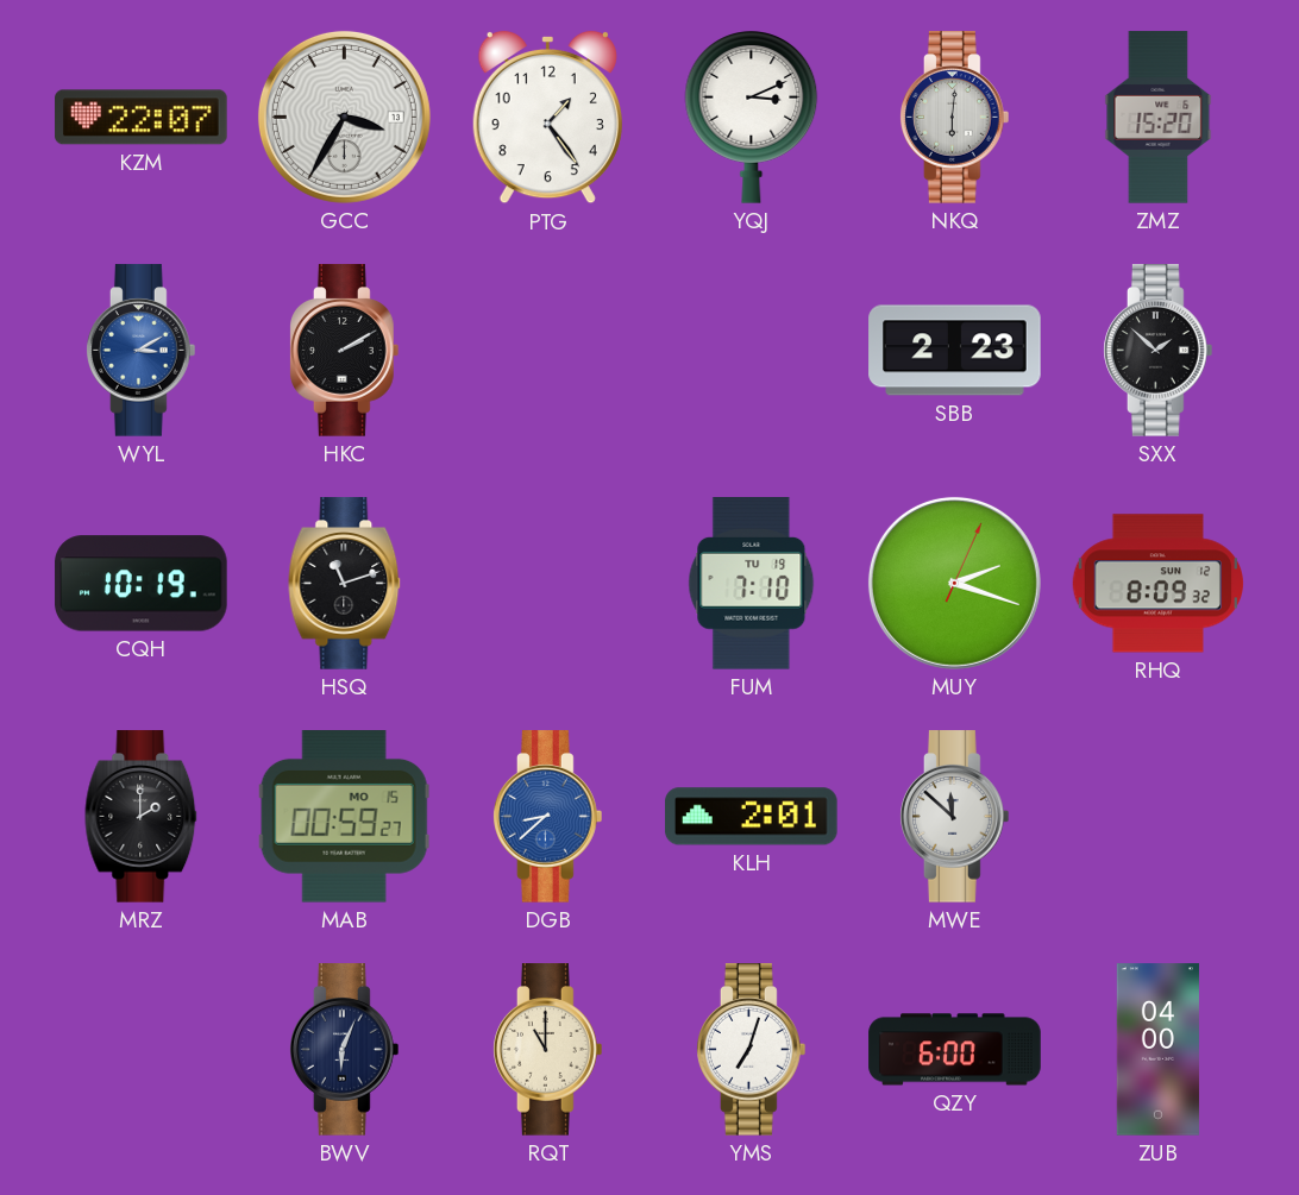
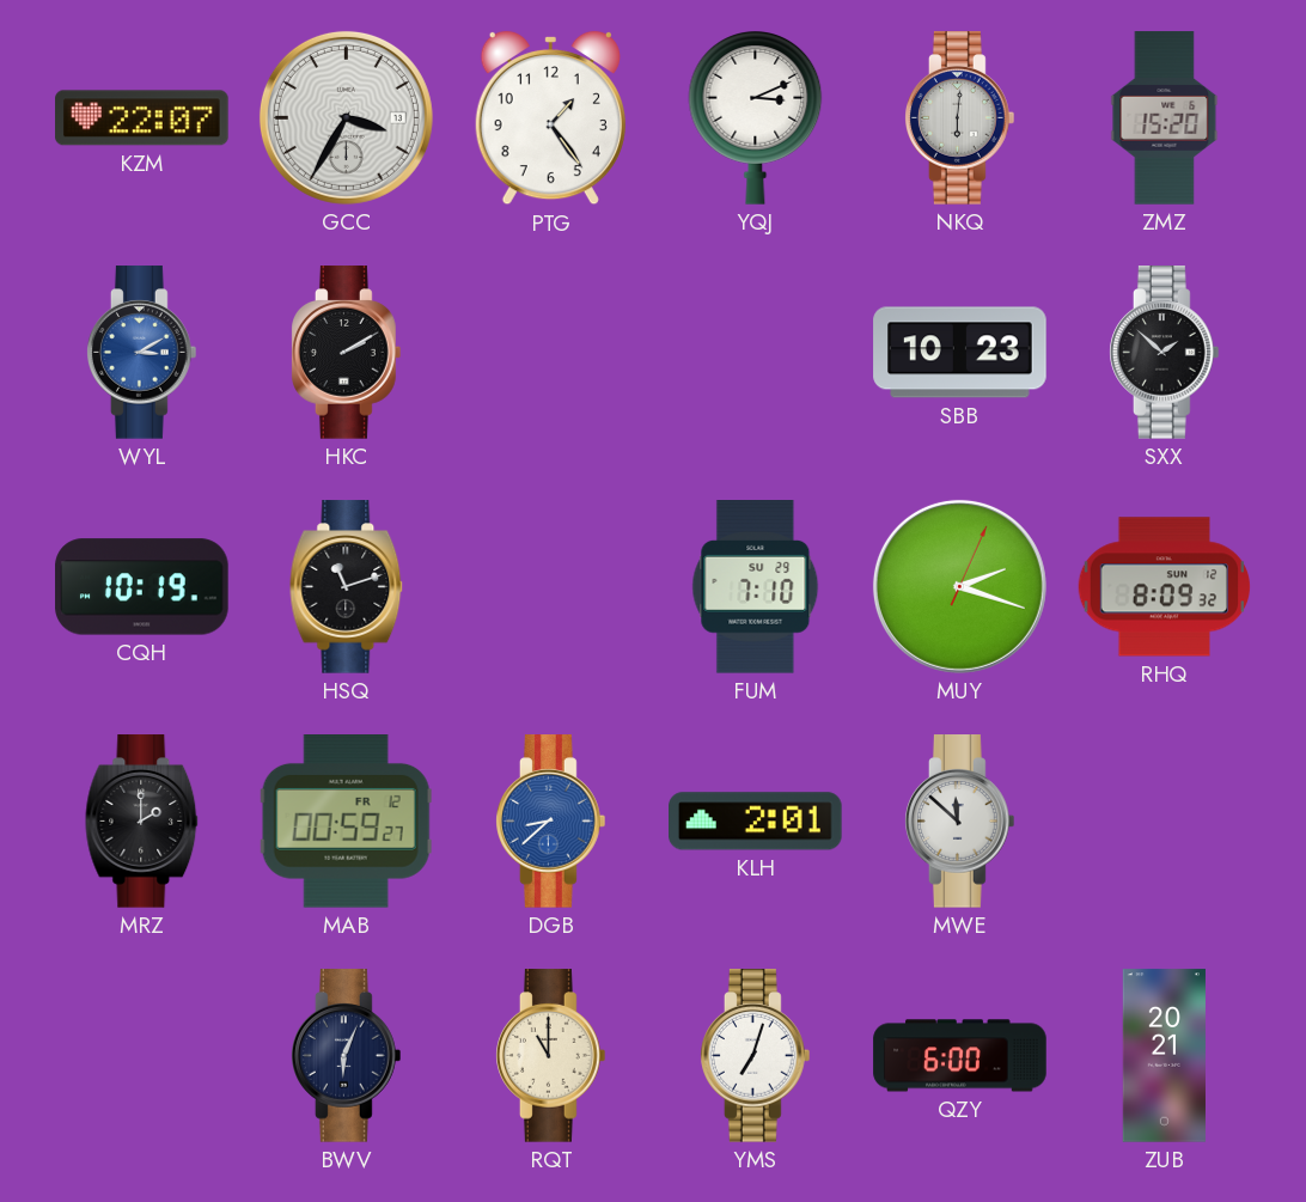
SBB: 2:23 -> 10:23 (960, 353)
FUM date: TU 19 -> SU 29 (756, 587)
MAB date: MO 15 -> FR 12 (346, 822)
ZUB: 04:00 -> 20:21 (1164, 1056)
